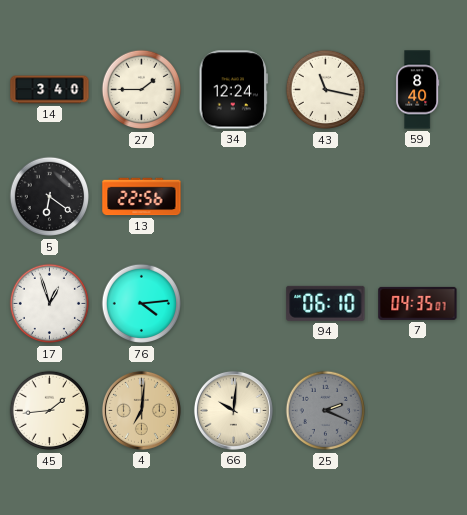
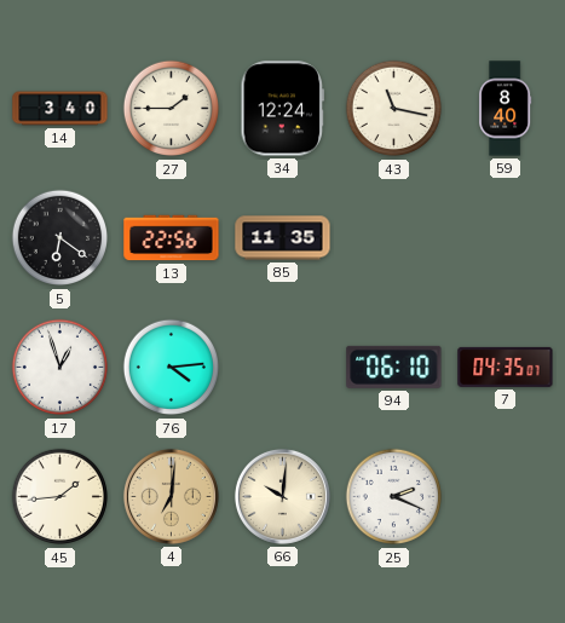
85: none -> 11:35 (283, 238)
25 dial: grey -> white (394, 497)
